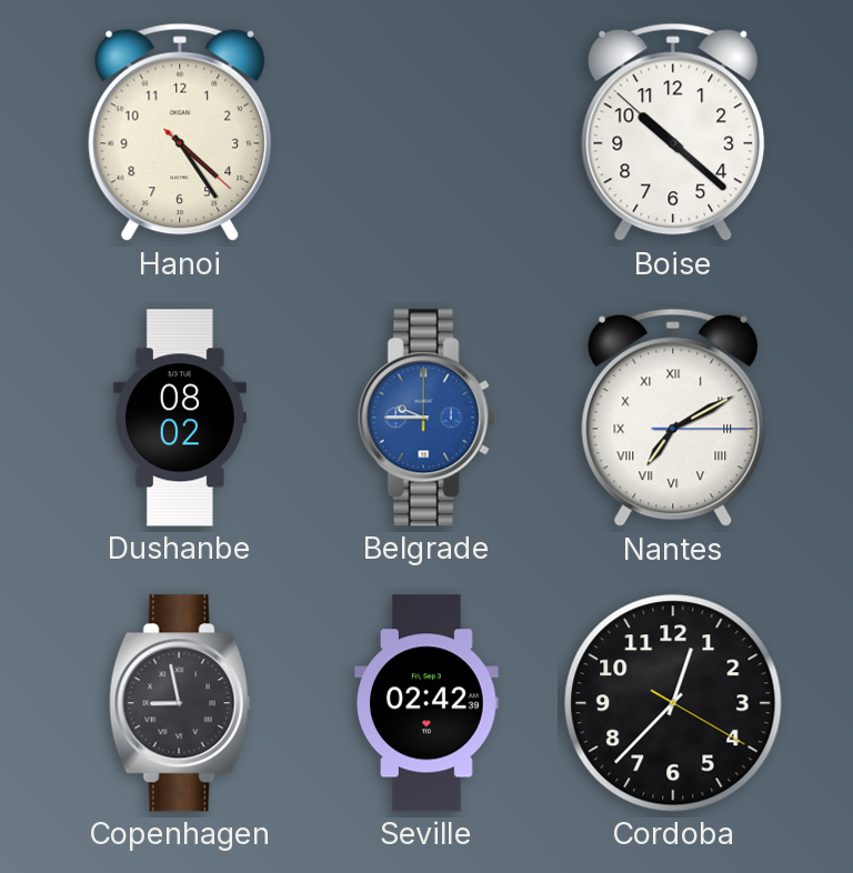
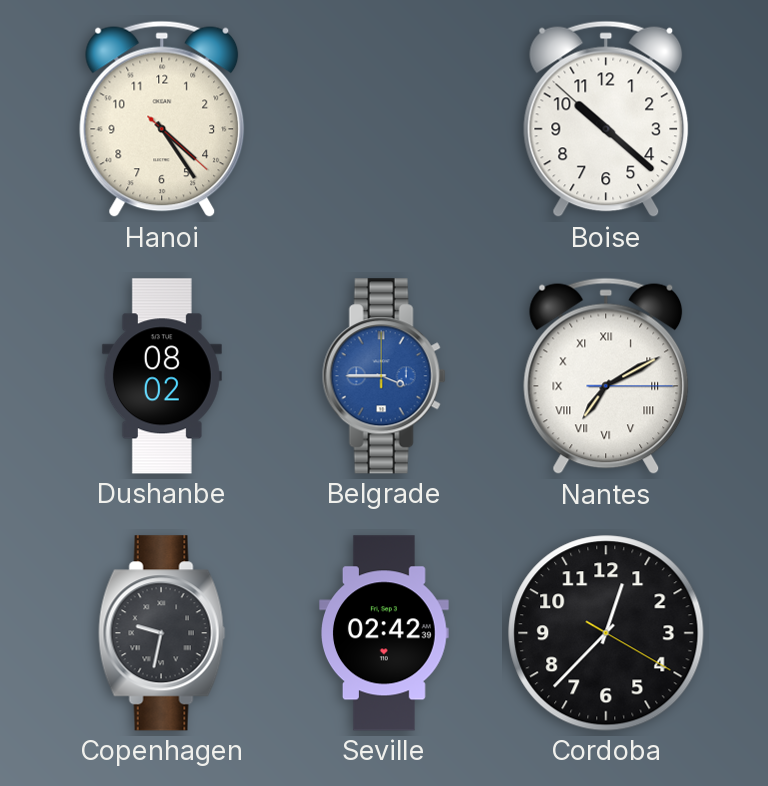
Belgrade: 9:45 -> 3:45 (384, 376)
Copenhagen: 8:58 -> 9:32 (162, 633)
